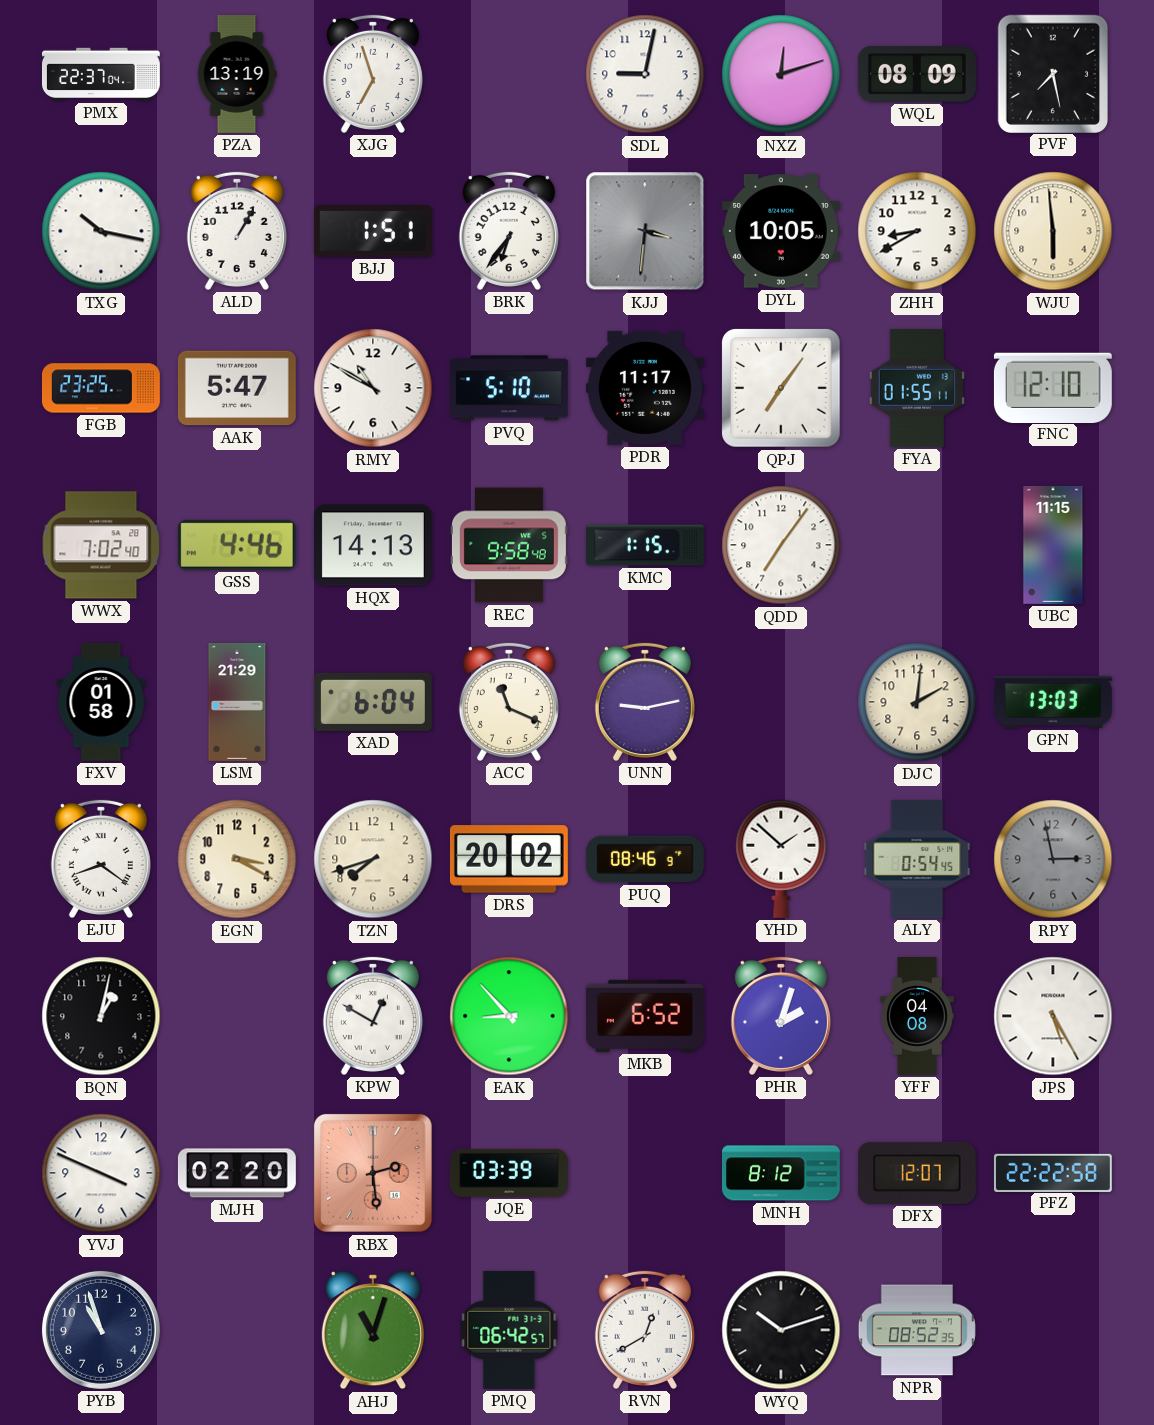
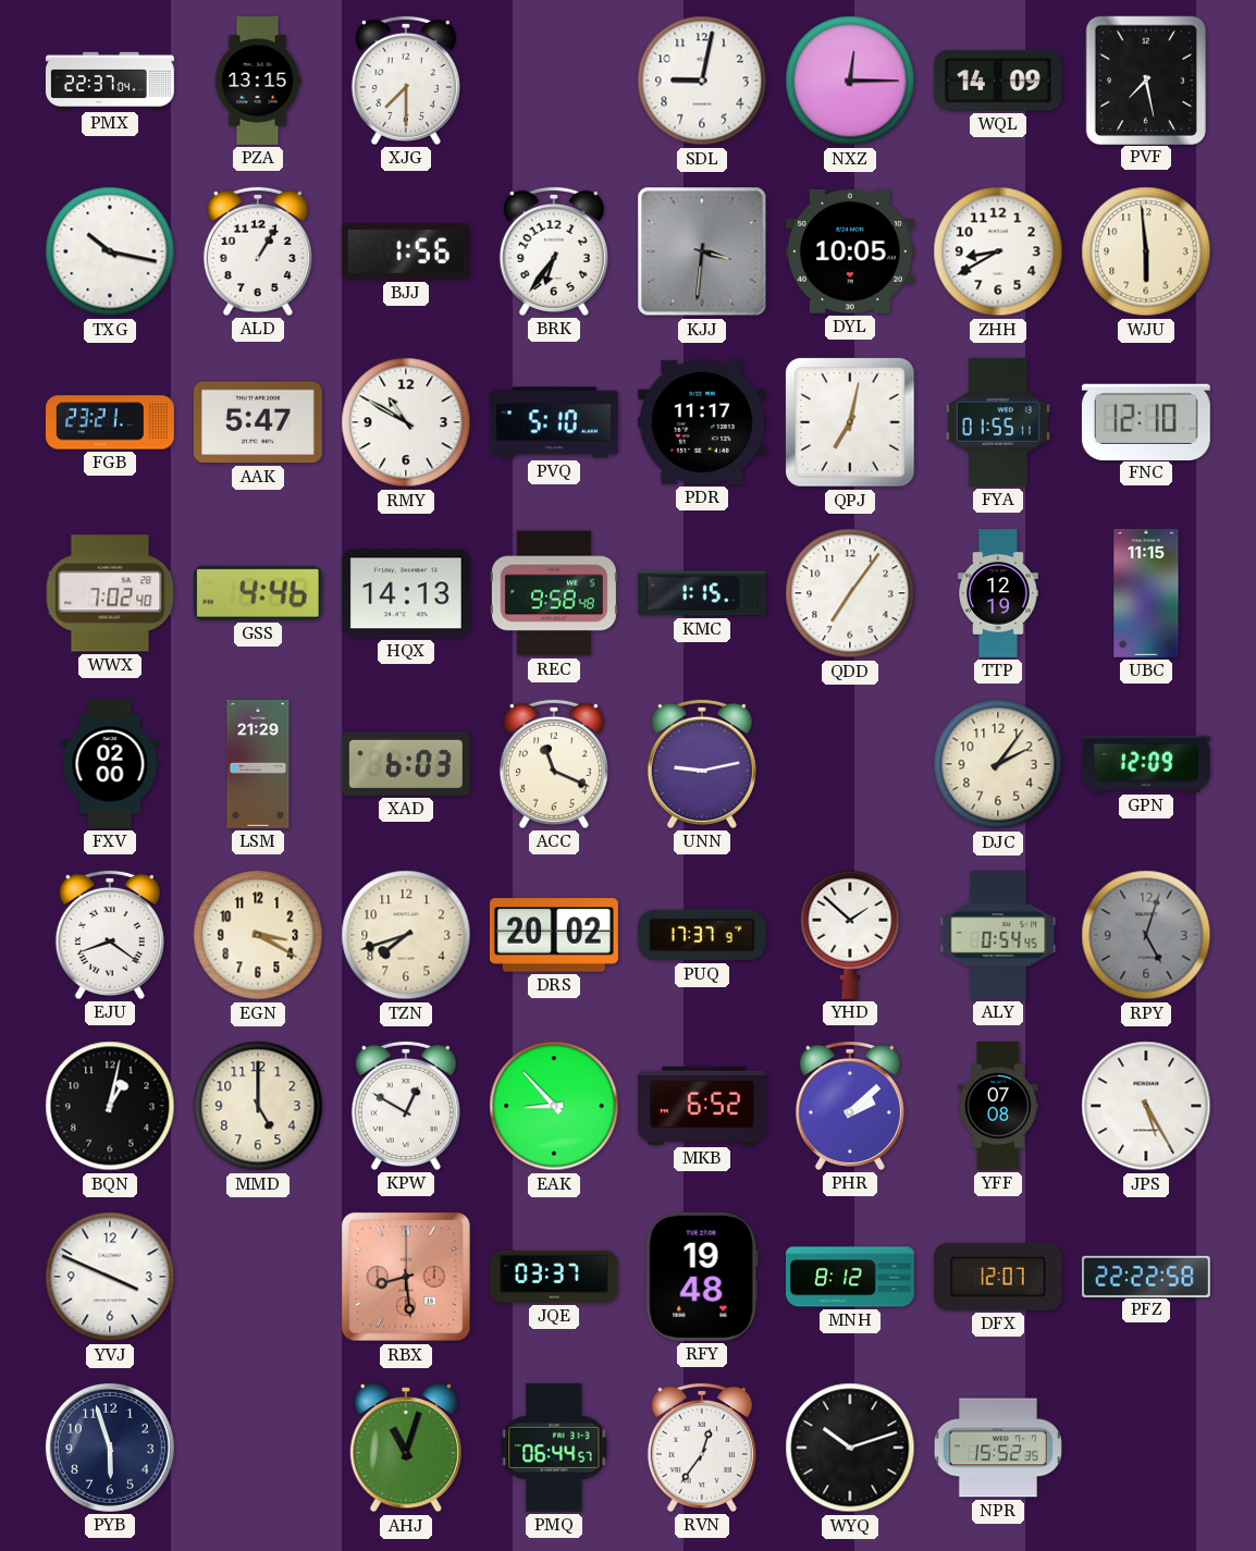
PZA: 13:19 -> 13:15 (258, 82)
XJG: 6:57 -> 7:30 (406, 81)
NXZ: 12:12 -> 12:15 (850, 81)
WQL: 08:09 -> 14:09 (998, 81)
BJJ: 1:51 -> 1:56 (406, 253)
FGB: 23:25 -> 23:21 (110, 422)
QPJ: 7:06 -> 7:02 (850, 422)
TTP: none -> 12:19 (999, 594)
FXV: 01:58 -> 02:00 (110, 764)
XAD: 6:04 -> 6:03 (406, 764)
DJC: 2:01 -> 2:06 (998, 764)
GPN: 13:03 -> 12:09 (1146, 764)
PUQ: 08:46 -> 17:37 (702, 935)
RPY: 2:58 -> 5:03 (1146, 935)
MMD: none -> 5:00 (258, 1106)
PHR: 2:03 -> 2:08 (850, 1106)
YFF: 04:08 -> 07:08 (998, 1107)
MJH: 02:20 -> none (237, 1173)
RBX: 2:29 -> 8:29 (407, 1278)
JQE: 03:39 -> 03:37 (554, 1277)
RFY: none -> 19:48 (702, 1277)
PYB: 10:57 -> 5:57 (110, 1448)
PMQ: 06:42 -> 06:44 (554, 1448)
RVN: 12:40 -> 12:36 (702, 1448)
NPR: 08:52 -> 15:52 (998, 1448)
